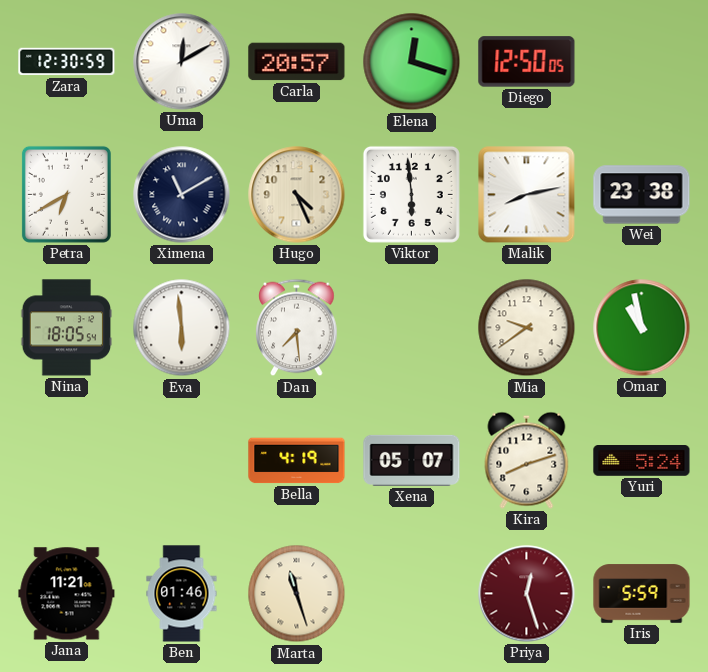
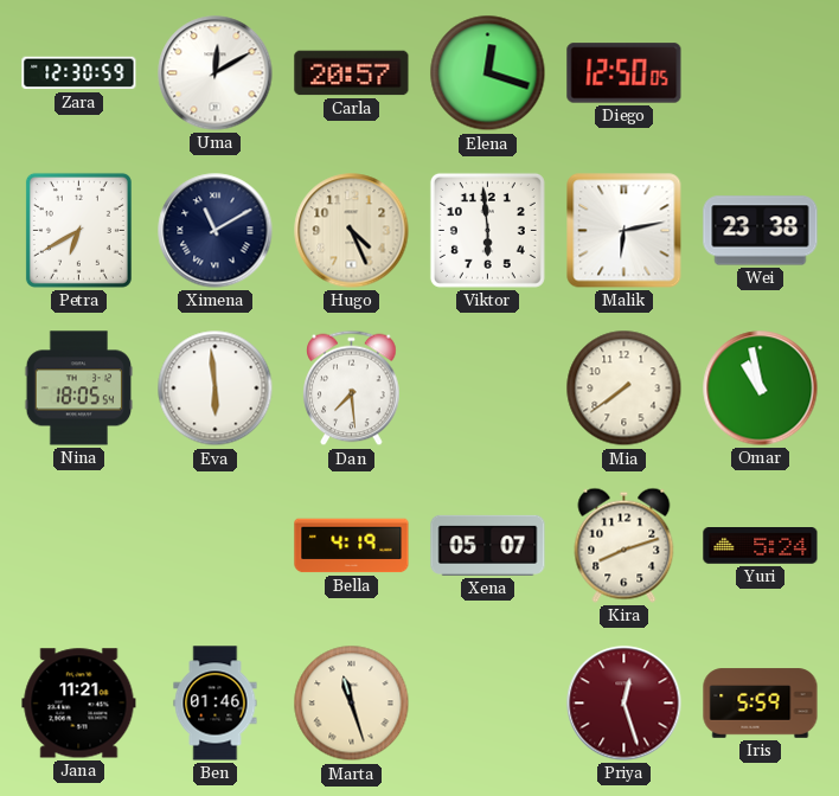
Malik: 8:13 -> 6:13 (625, 231)
Mia: 9:39 -> 7:39 (625, 389)
